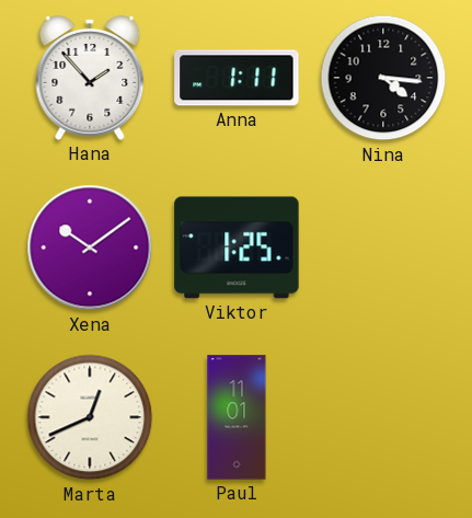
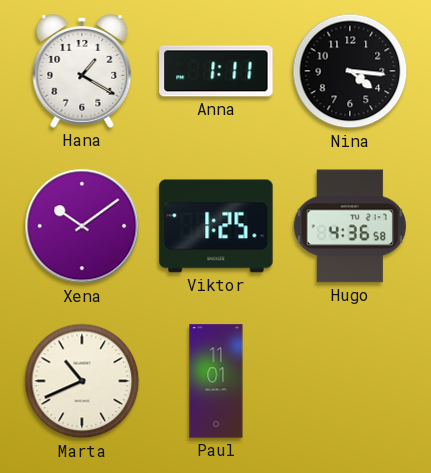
Hana: 1:53 -> 1:20 (82, 72)
Hugo: none -> 4:36 (350, 226)
Marta: 12:41 -> 10:41 (82, 381)
